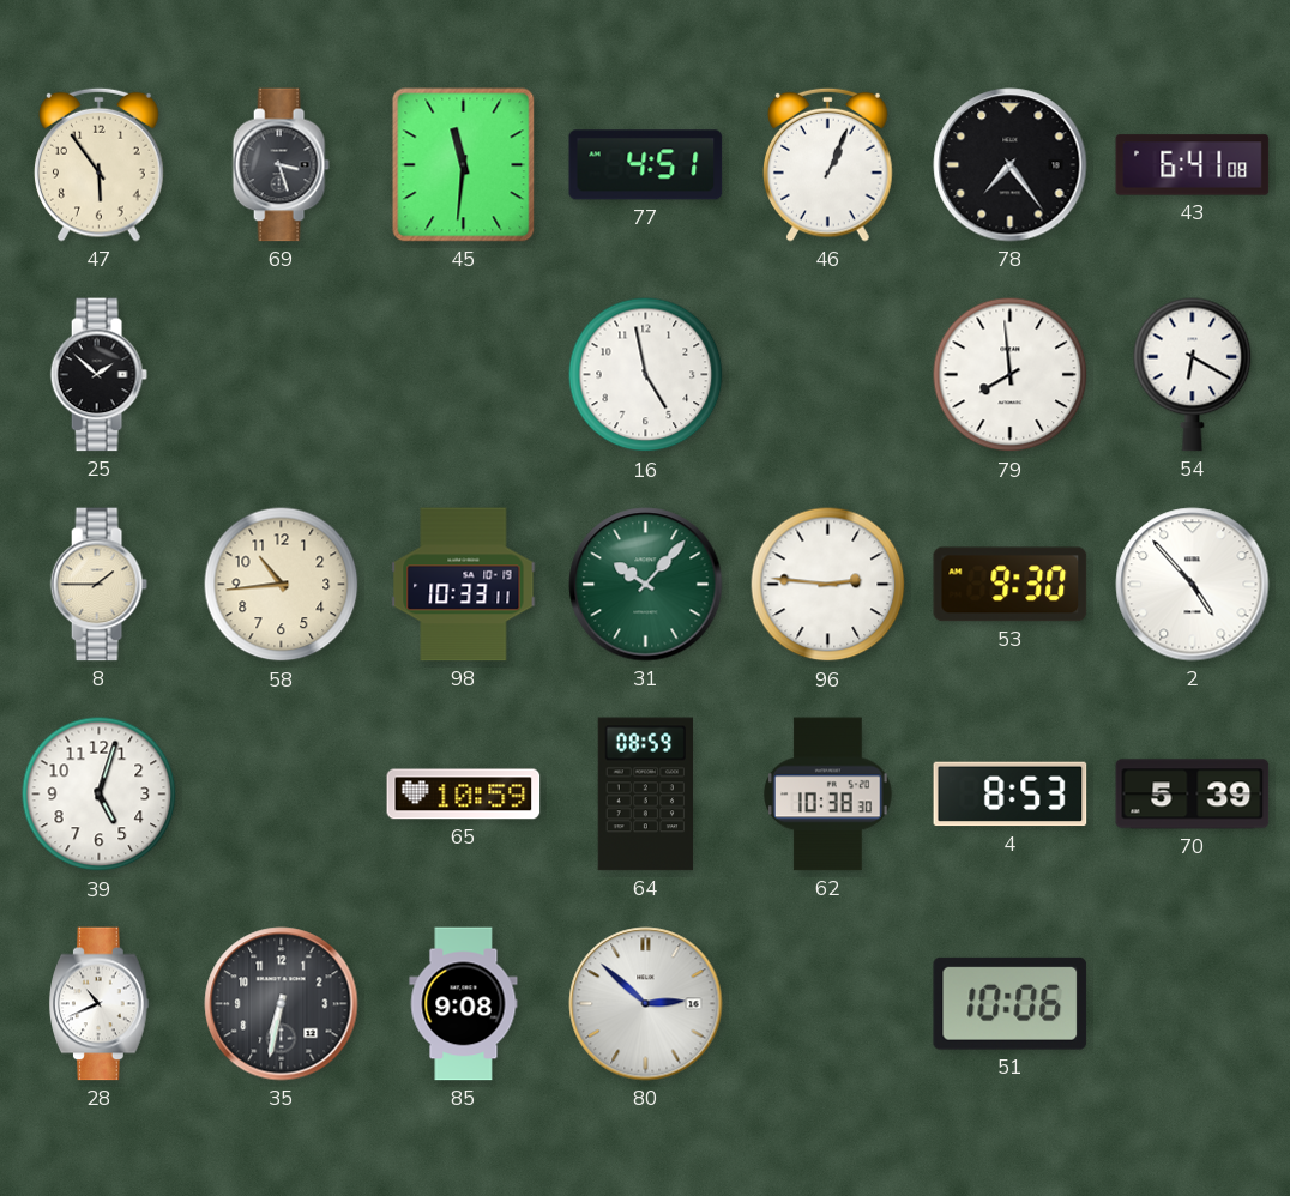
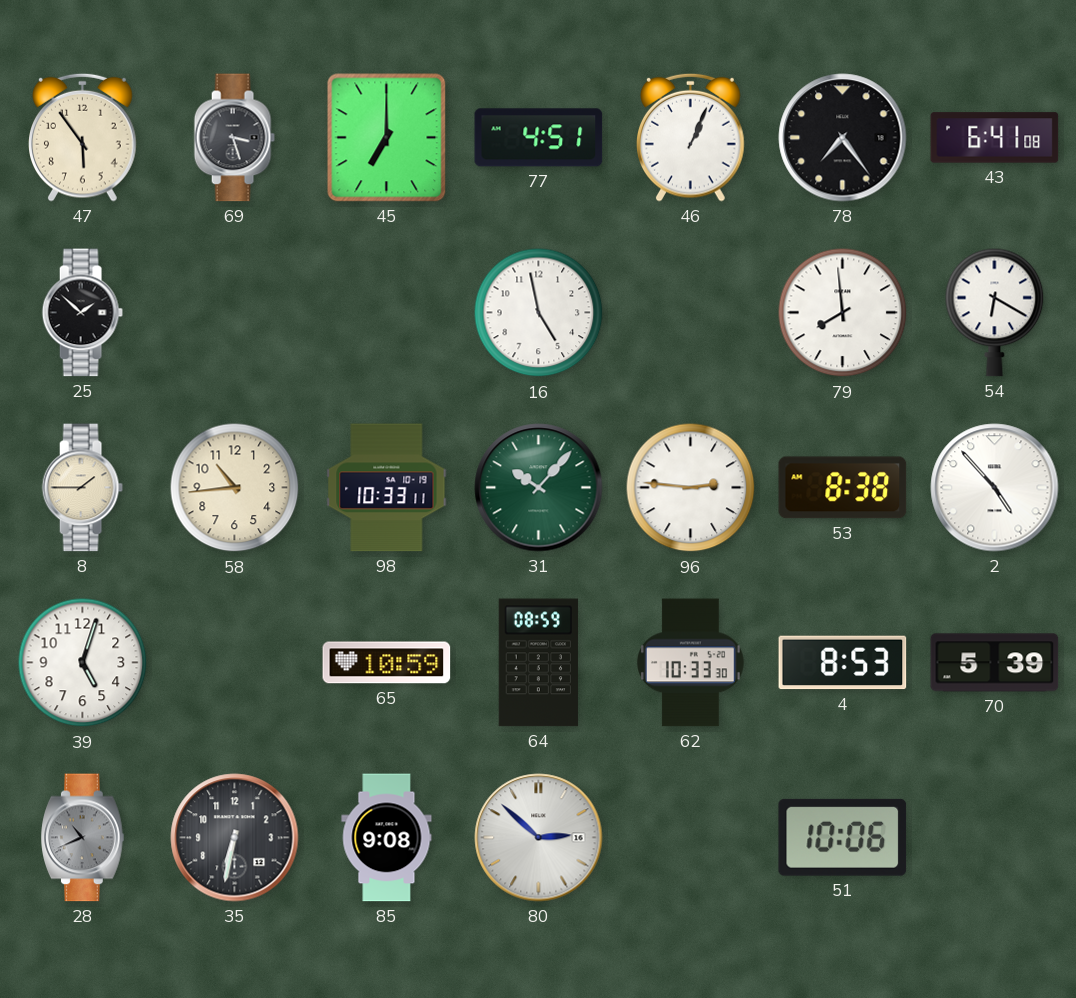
45: 11:31 -> 7:00 (387, 138)
53: 9:30 -> 8:38 (843, 488)
62: 10:38 -> 10:33 (691, 663)
28 dial: white -> grey (83, 838)
